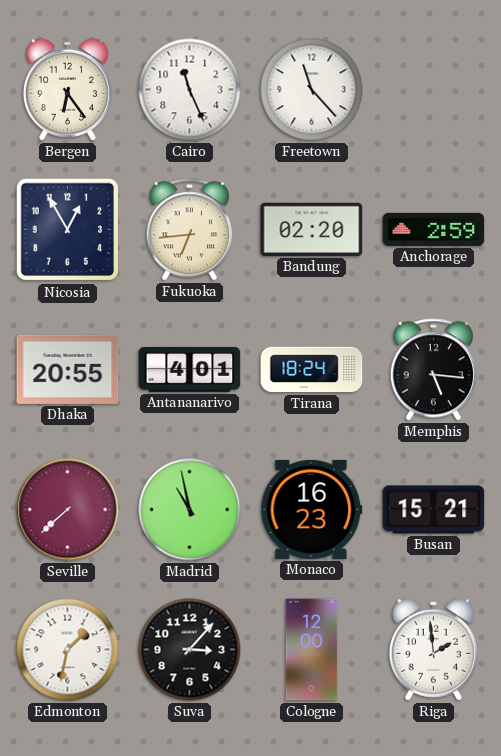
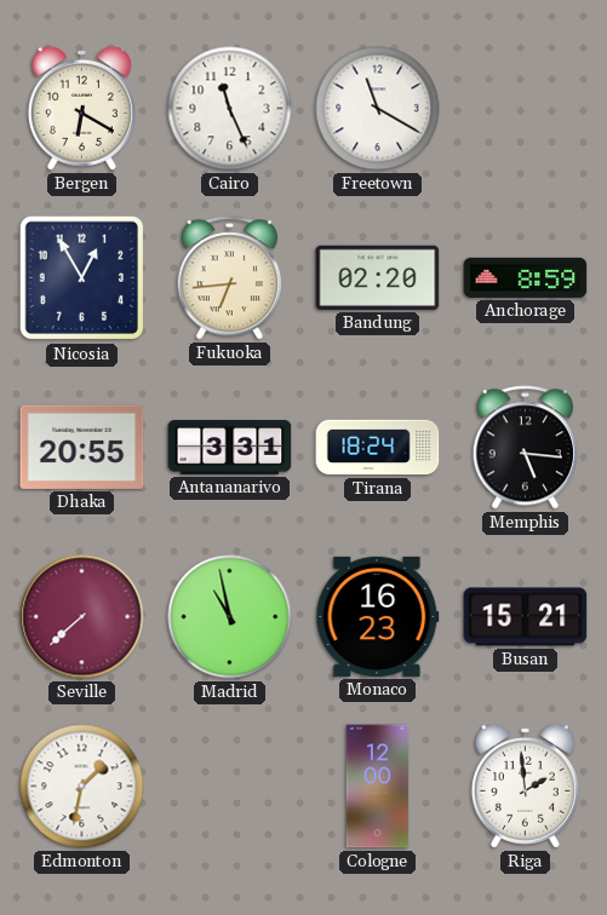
Bergen: 6:24 -> 6:20 (81, 108)
Freetown: 11:23 -> 11:20 (378, 109)
Anchorage: 2:59 -> 8:59 (526, 277)
Antananarivo: 4:01 -> 3:31 (230, 447)
Suva: 3:07 -> none (190, 650)
